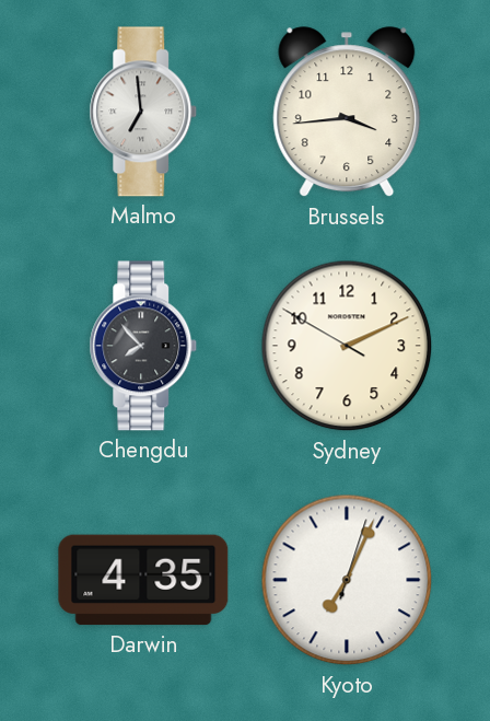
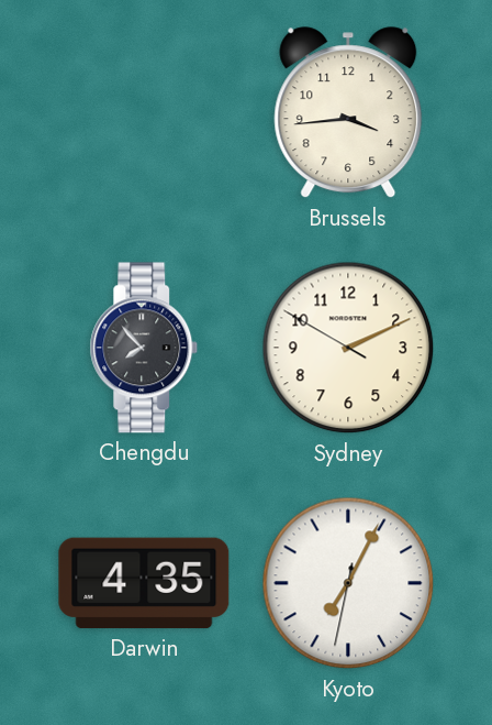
Malmo: 6:59 -> none (143, 112)
Kyoto: 7:04:03 -> 7:04:32 (348, 583)
